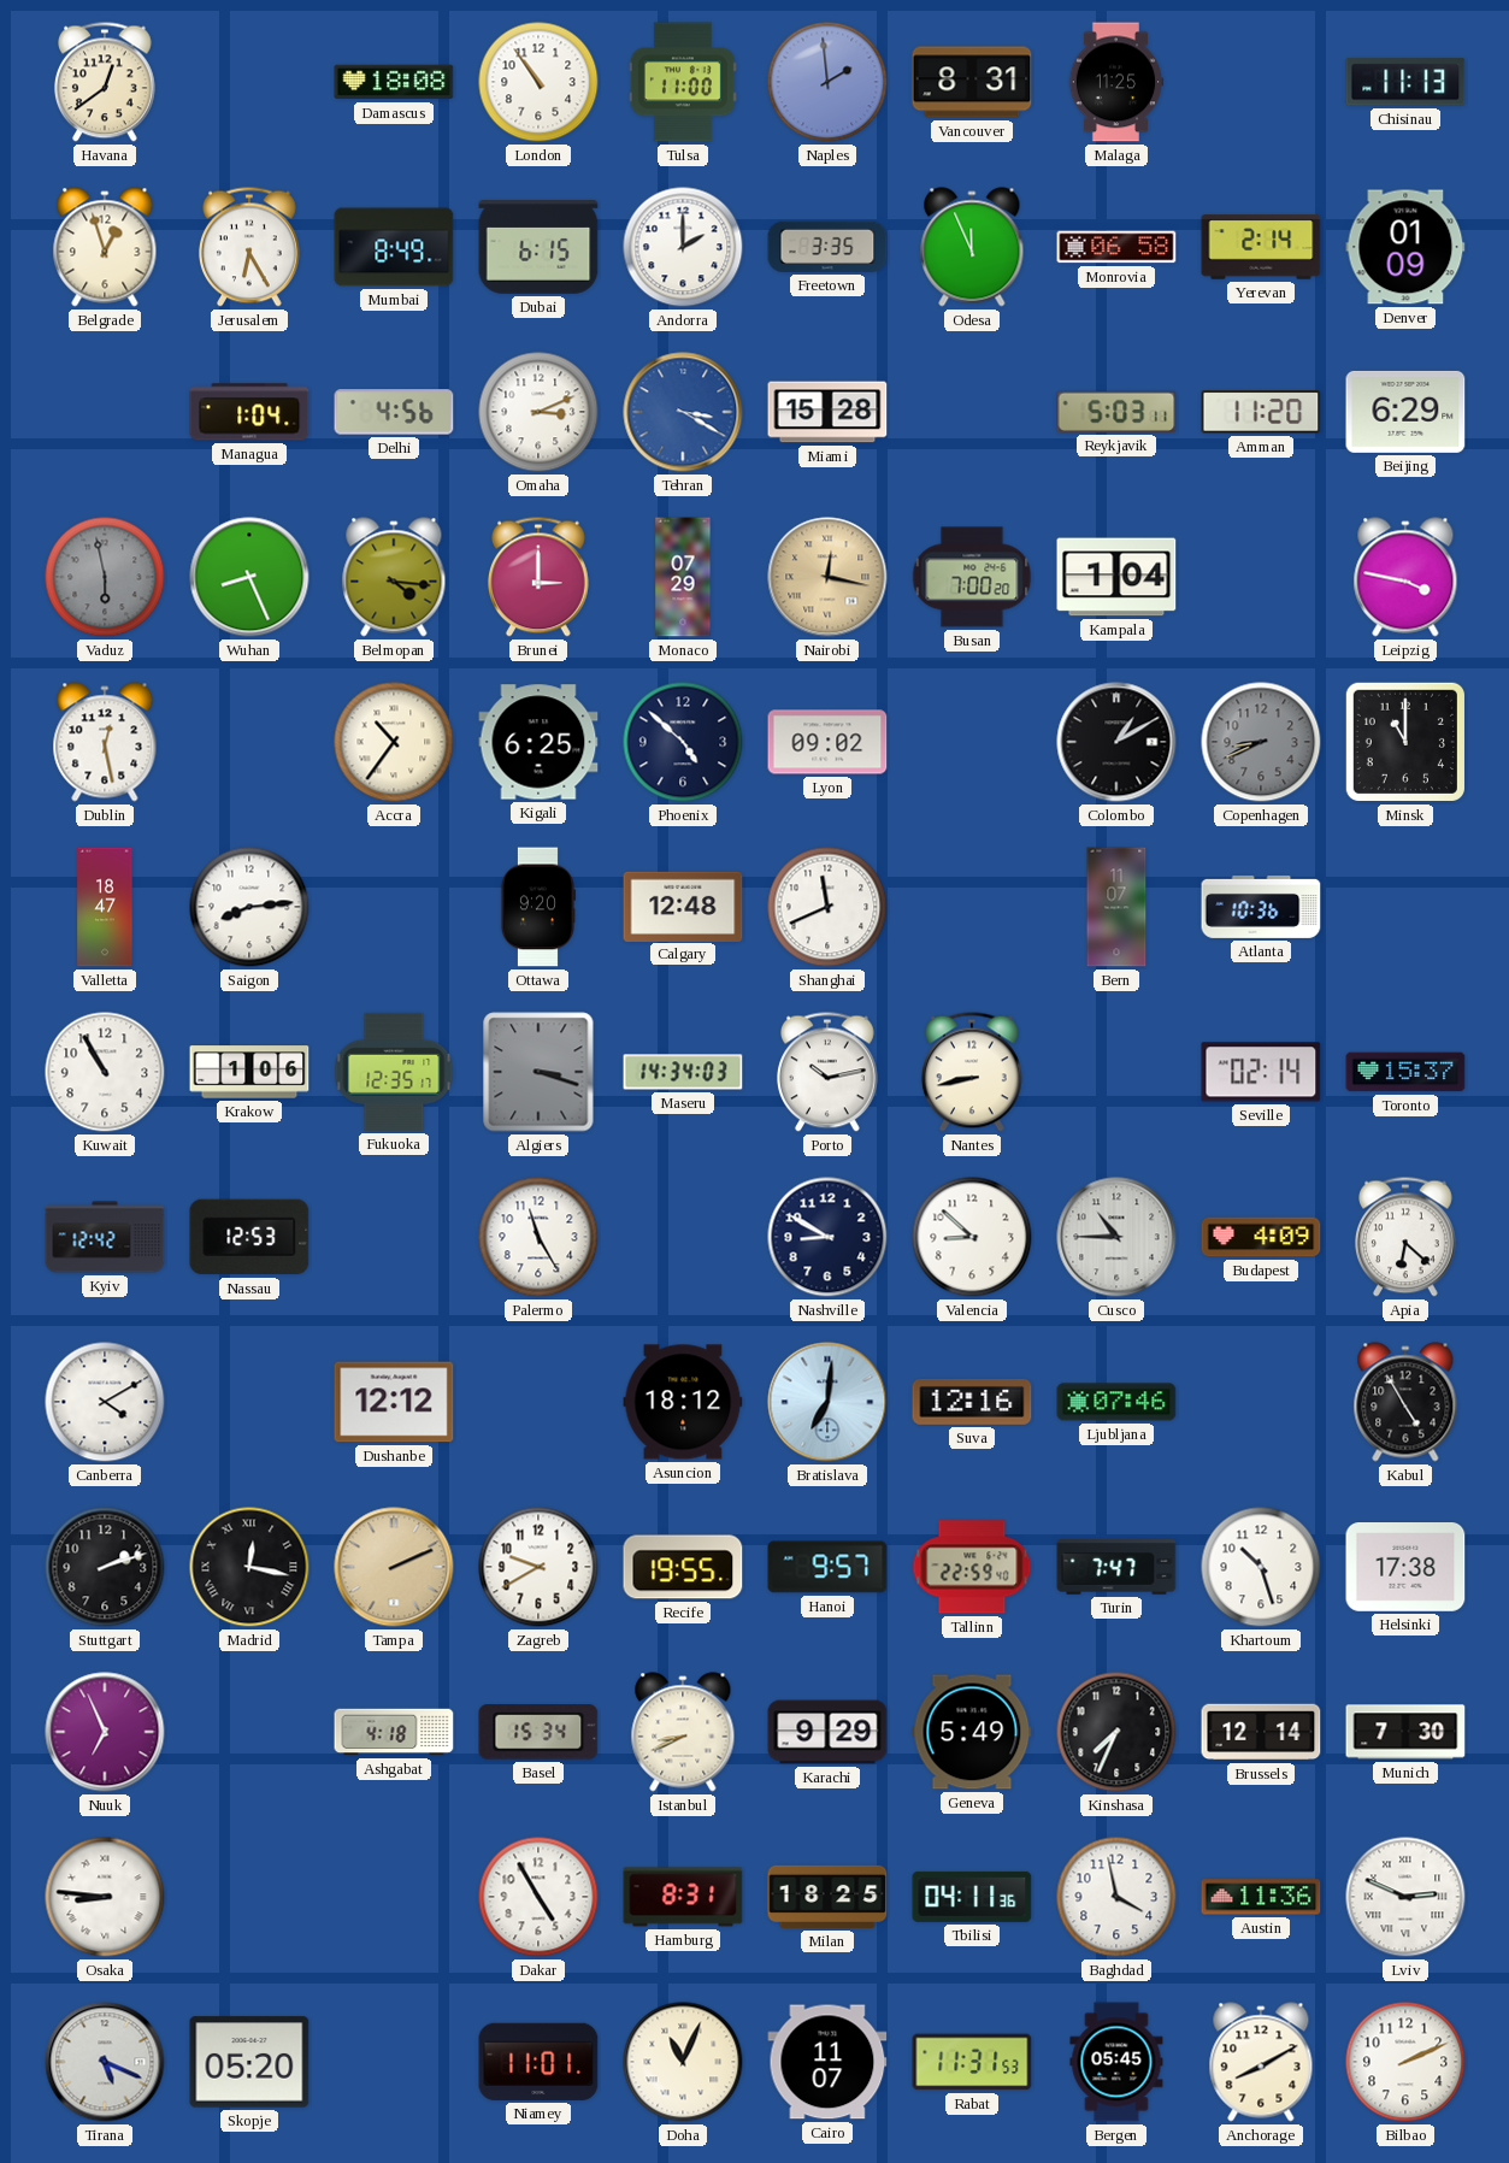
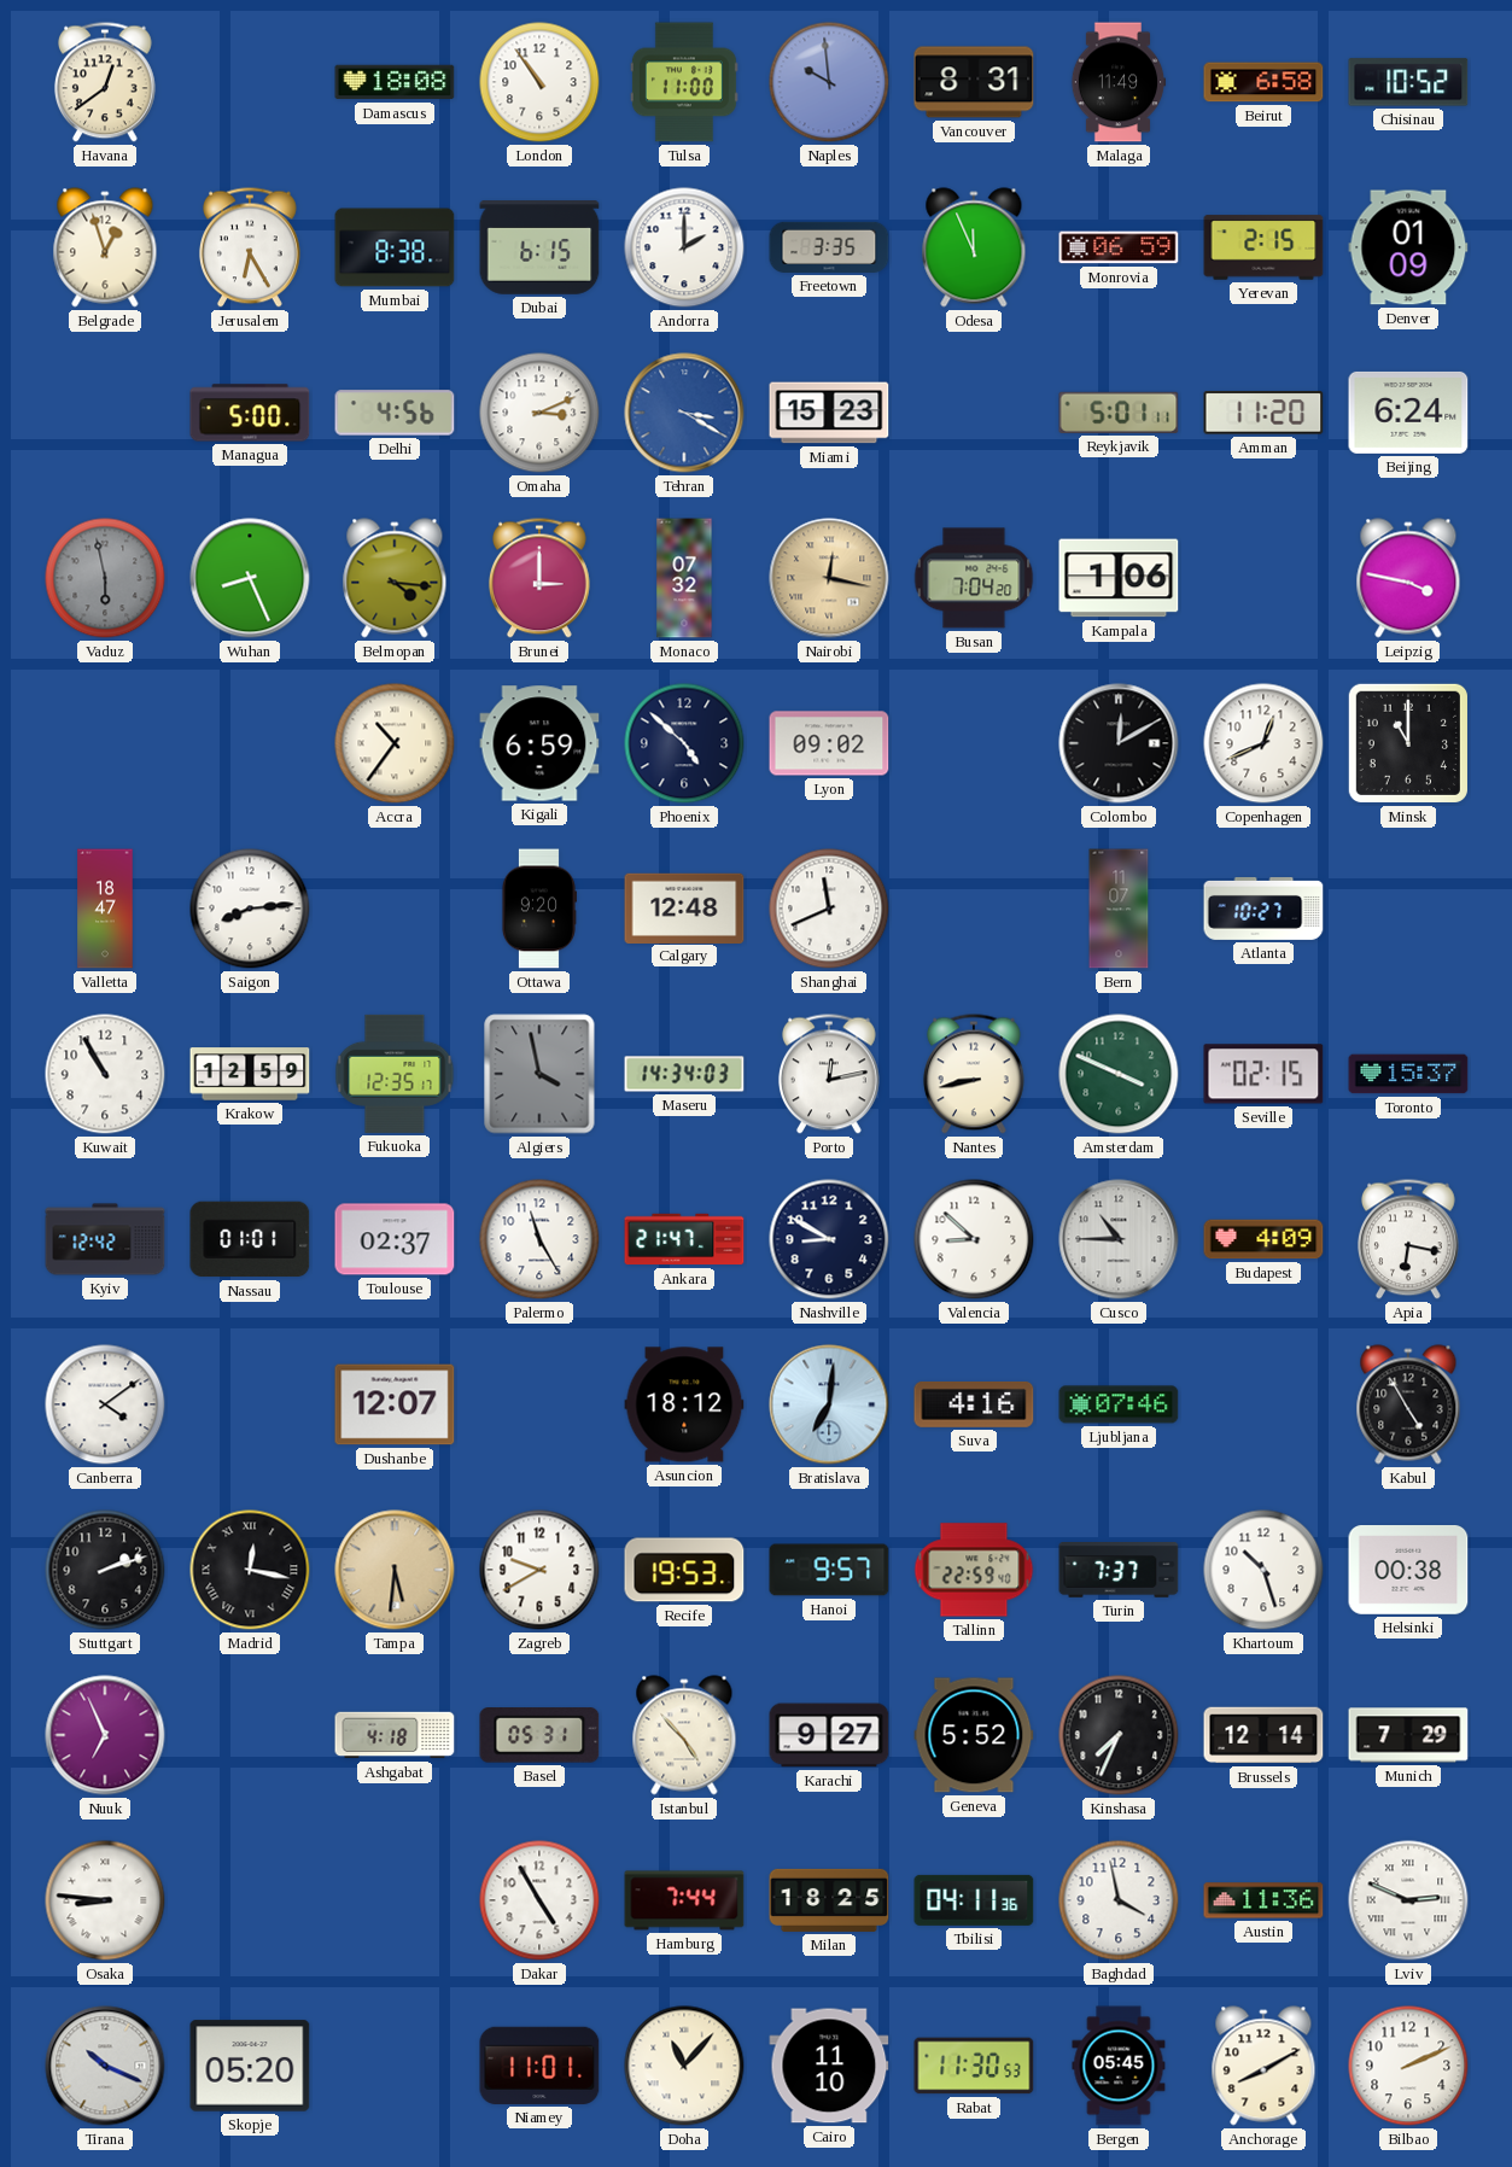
Naples: 1:59 -> 9:59 (829, 82)
Malaga: 11:25 -> 11:49 (1119, 82)
Beirut: none -> 6:58 (1263, 82)
Chisinau: 11:13 -> 10:52 (1408, 82)
Mumbai: 8:49 -> 8:38 (395, 247)
Monrovia: 06:58 -> 06:59 (1119, 247)
Yerevan: 2:14 -> 2:15 (1263, 247)
Managua: 1:04 -> 5:00 (250, 413)
Miami: 15:28 -> 15:23 (829, 413)
Reykjavik: 5:03 -> 5:01 (1119, 413)
Beijing: 6:29 -> 6:24 (1408, 413)
Monaco: 07:29 -> 07:32 (684, 578)
Busan: 7:00 -> 7:04 (974, 578)
Kampala: 1:04 -> 1:06 (1119, 578)
Dublin: 12:28 -> none (105, 742)
Kigali: 6:25 -> 6:59 (539, 743)
Colombo: 1:10 -> 12:10 (1119, 743)
Copenhagen: 8:41 -> 12:41 (1263, 743)
Copenhagen dial: grey -> white (1263, 743)
Atlanta: 10:36 -> 10:27 (1263, 909)
Krakow: 1:06 -> 12:59 (250, 1074)
Algiers: 3:18 -> 3:58 (539, 1074)
Porto: 10:13 -> 12:13 (829, 1074)
Amsterdam: none -> 3:49 (1119, 1074)
Seville: 02:14 -> 02:15 (1263, 1074)
Nassau: 12:53 -> 01:01 (250, 1239)
Toulouse: none -> 02:37 (395, 1239)
Ankara: none -> 21:47 (684, 1239)
Apia: 6:22 -> 6:17 (1408, 1239)
Canberra: 4:10 -> 4:09 (105, 1404)
Dushanbe: 12:12 -> 12:07 (395, 1404)
Suva: 12:16 -> 4:16 (974, 1404)
Tampa: 2:11 -> 5:31 (395, 1570)
Recife: 19:55 -> 19:53 (684, 1570)
Turin: 7:47 -> 7:37 (1119, 1570)
Helsinki: 17:38 -> 00:38 (1408, 1571)
Basel: 15:34 -> 05:31 (539, 1735)
Istanbul: 8:41 -> 4:53 (684, 1735)
Karachi: 9:29 -> 9:27 (829, 1735)
Geneva: 5:49 -> 5:52 (974, 1735)
Munich: 7:30 -> 7:29 (1408, 1735)
Hamburg: 8:31 -> 7:44 (684, 1900)
Tirana: 5:19 -> 10:19 (105, 2066)
Doha: 11:04 -> 11:07 (684, 2066)
Cairo: 11:07 -> 11:10 (829, 2066)
Rabat: 11:31 -> 11:30 (974, 2066)
